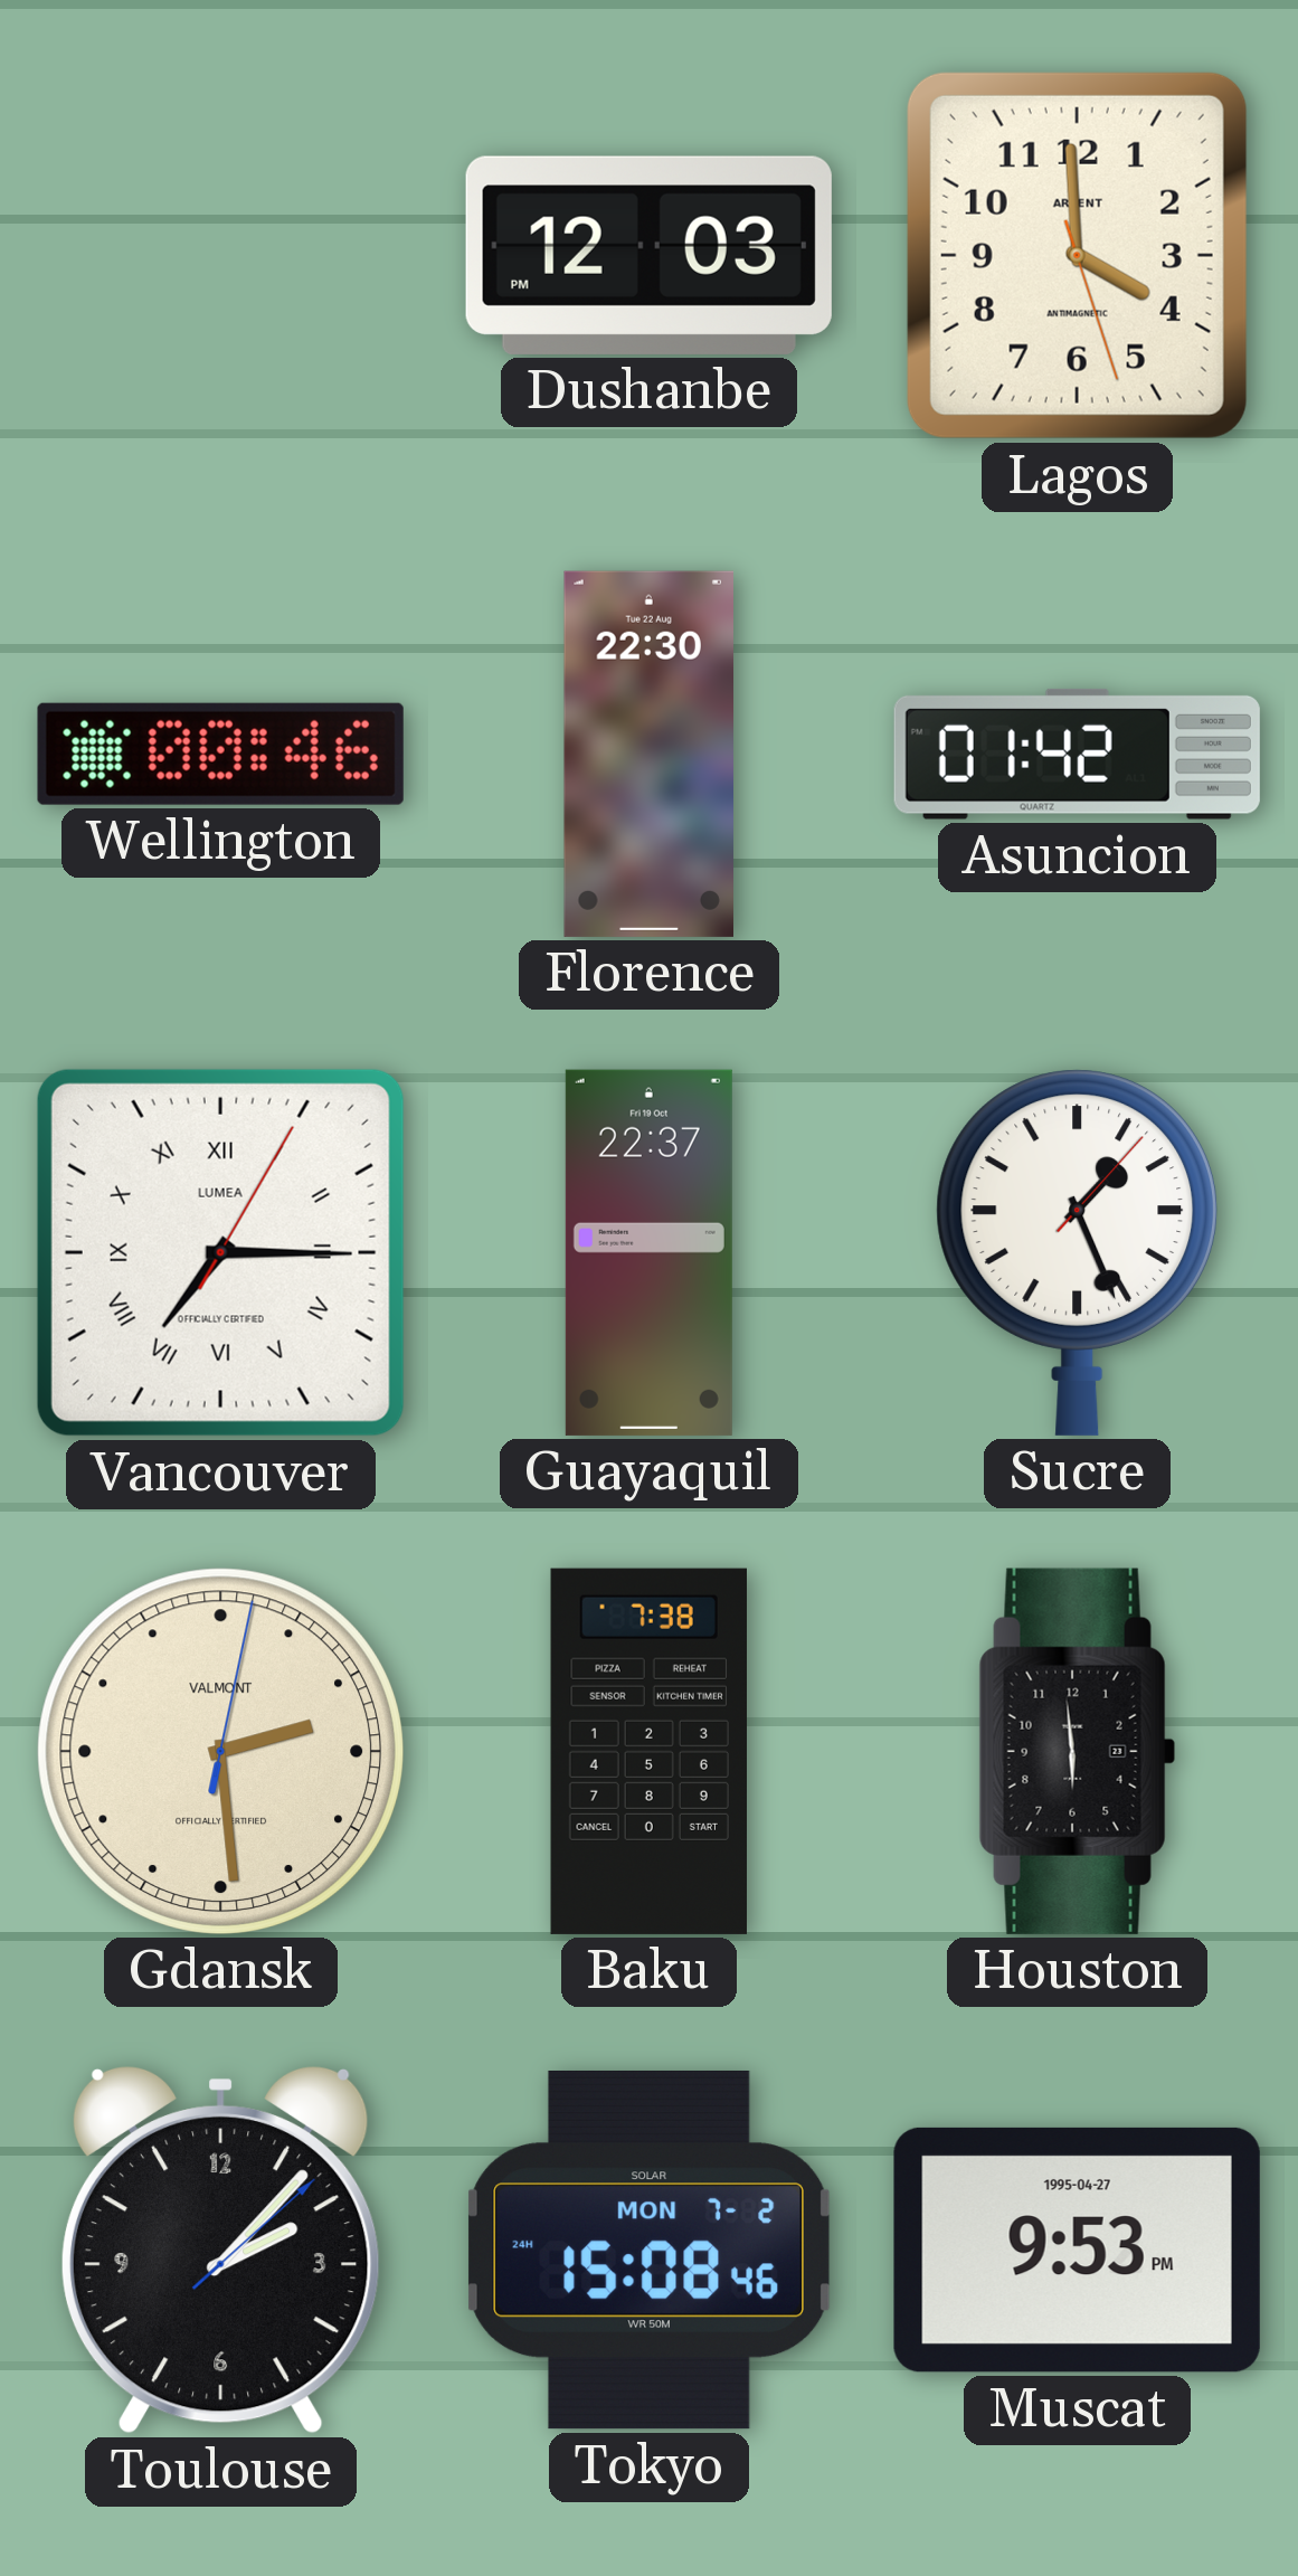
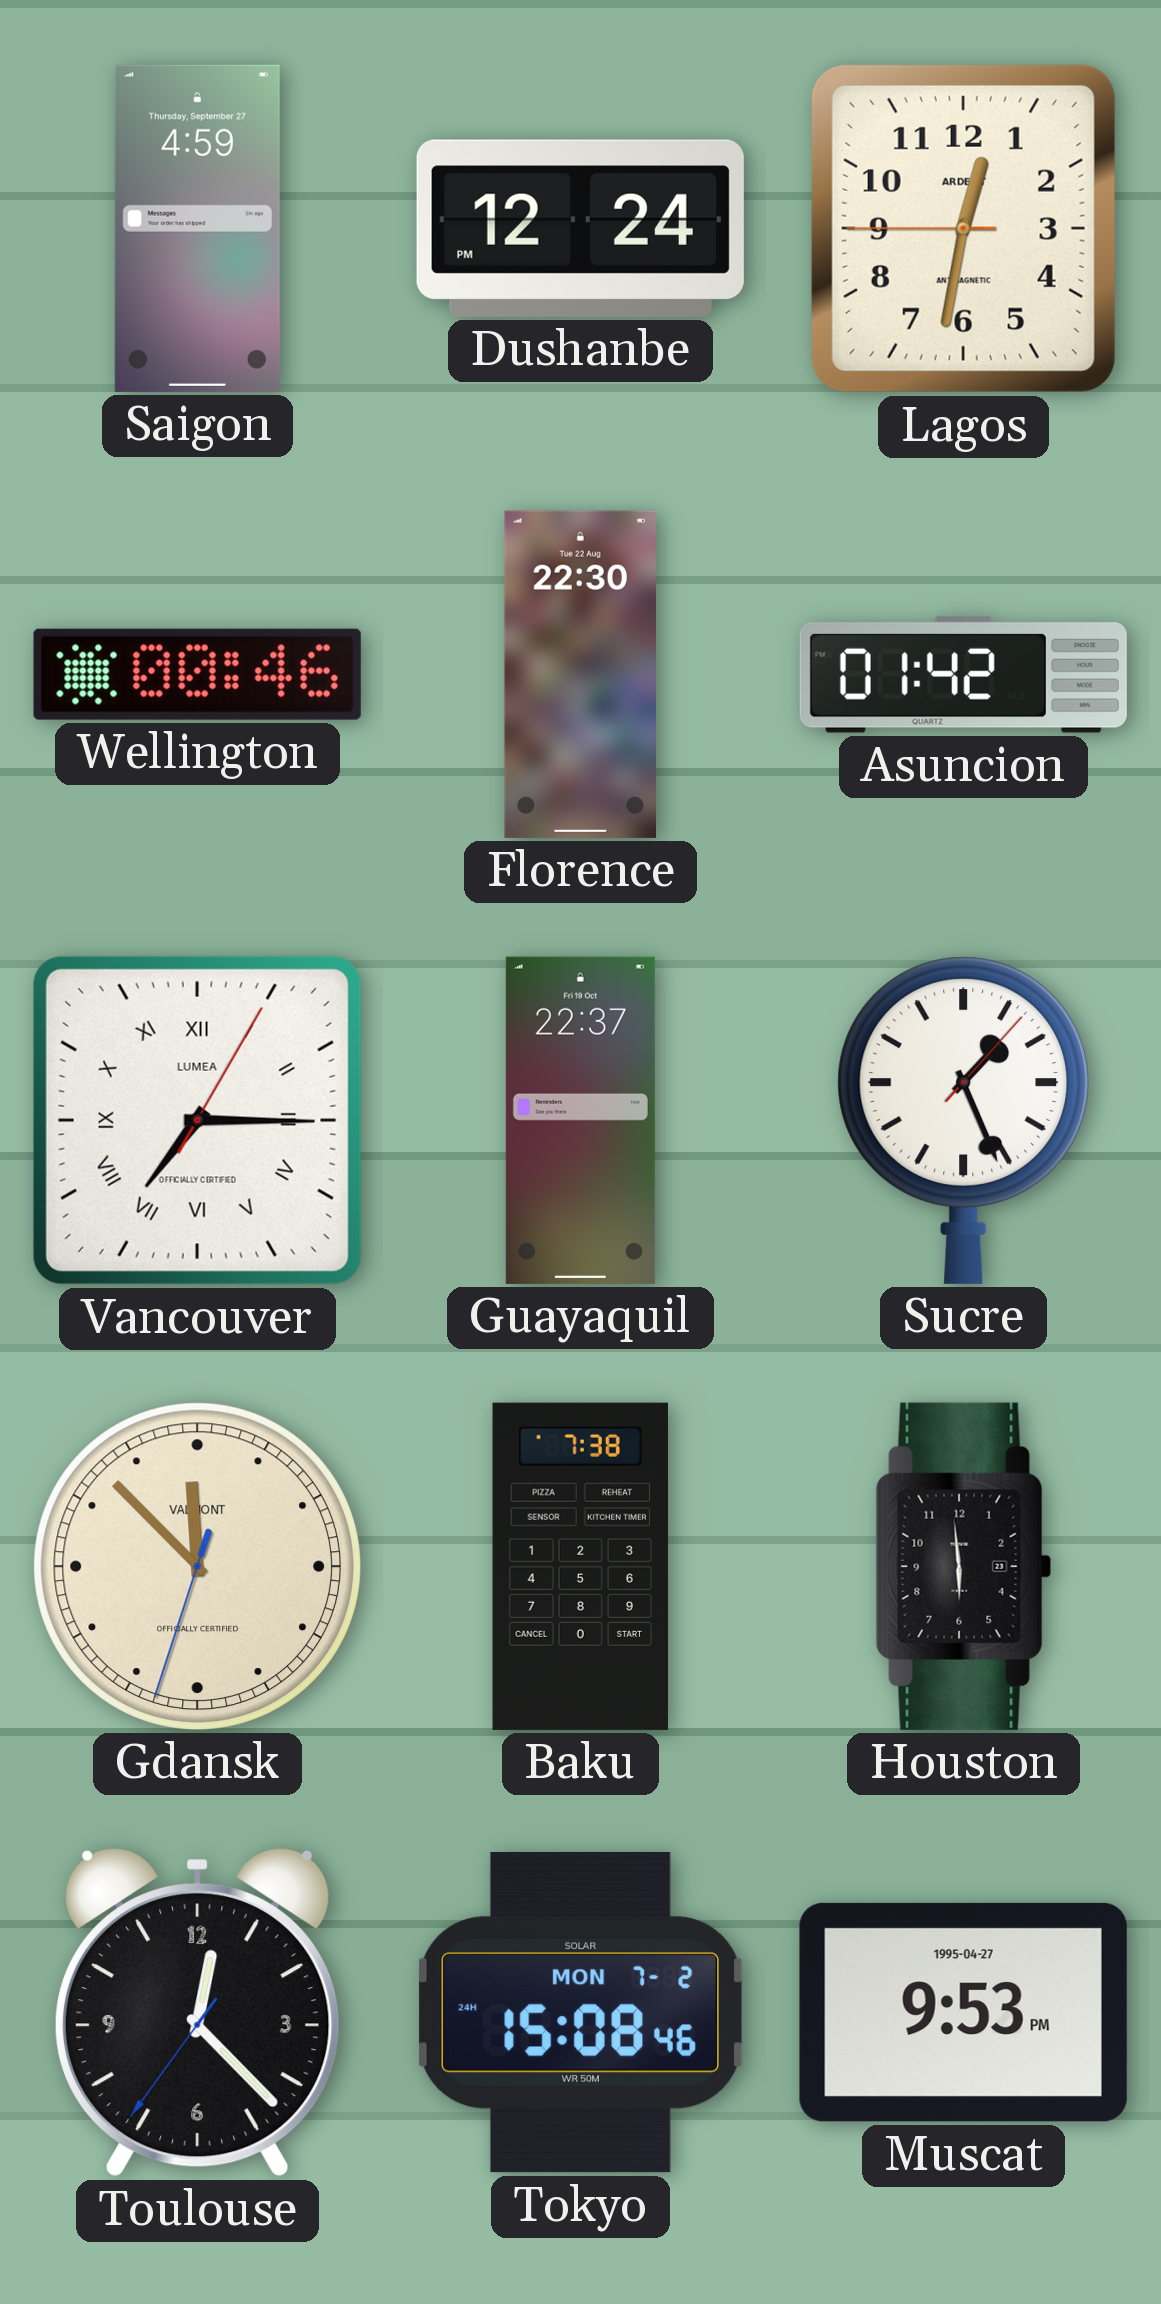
Saigon: none -> 4:59 (197, 228)
Dushanbe: 12:03 -> 12:24 (580, 228)
Lagos: 3:59 -> 12:31 (963, 228)
Gdansk: 2:29 -> 11:52 (197, 1566)
Toulouse: 2:07 -> 12:22 (197, 2012)
